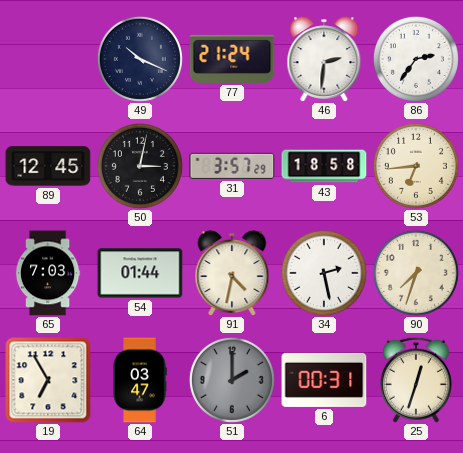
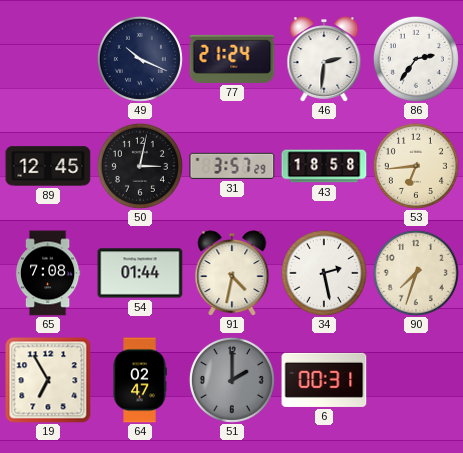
65: 7:03 -> 7:08 (48, 273)
64: 03:47 -> 02:47 (140, 380)
25: 12:33 -> none (416, 380)
